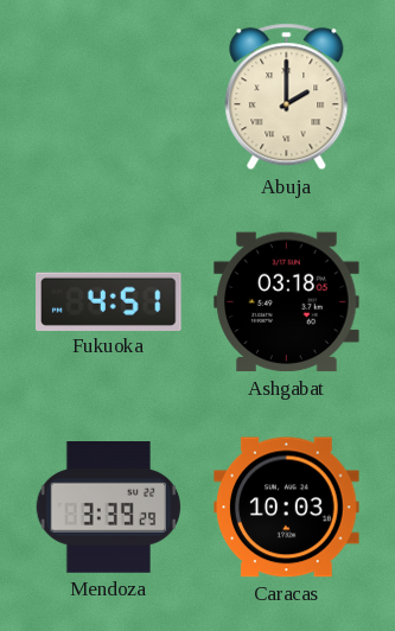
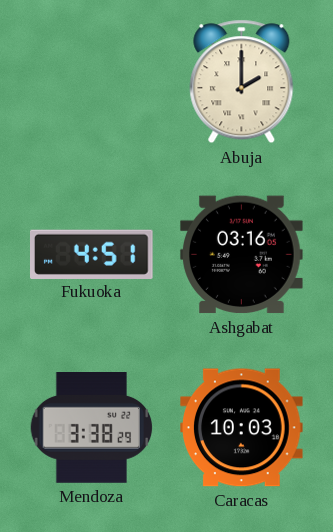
Ashgabat: 03:18 -> 03:16 (242, 255)
Mendoza: 3:39 -> 3:38 (92, 428)
